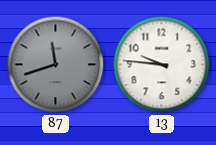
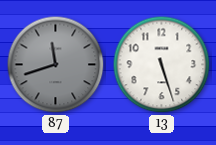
13: 9:46 -> 5:27 (162, 65)
